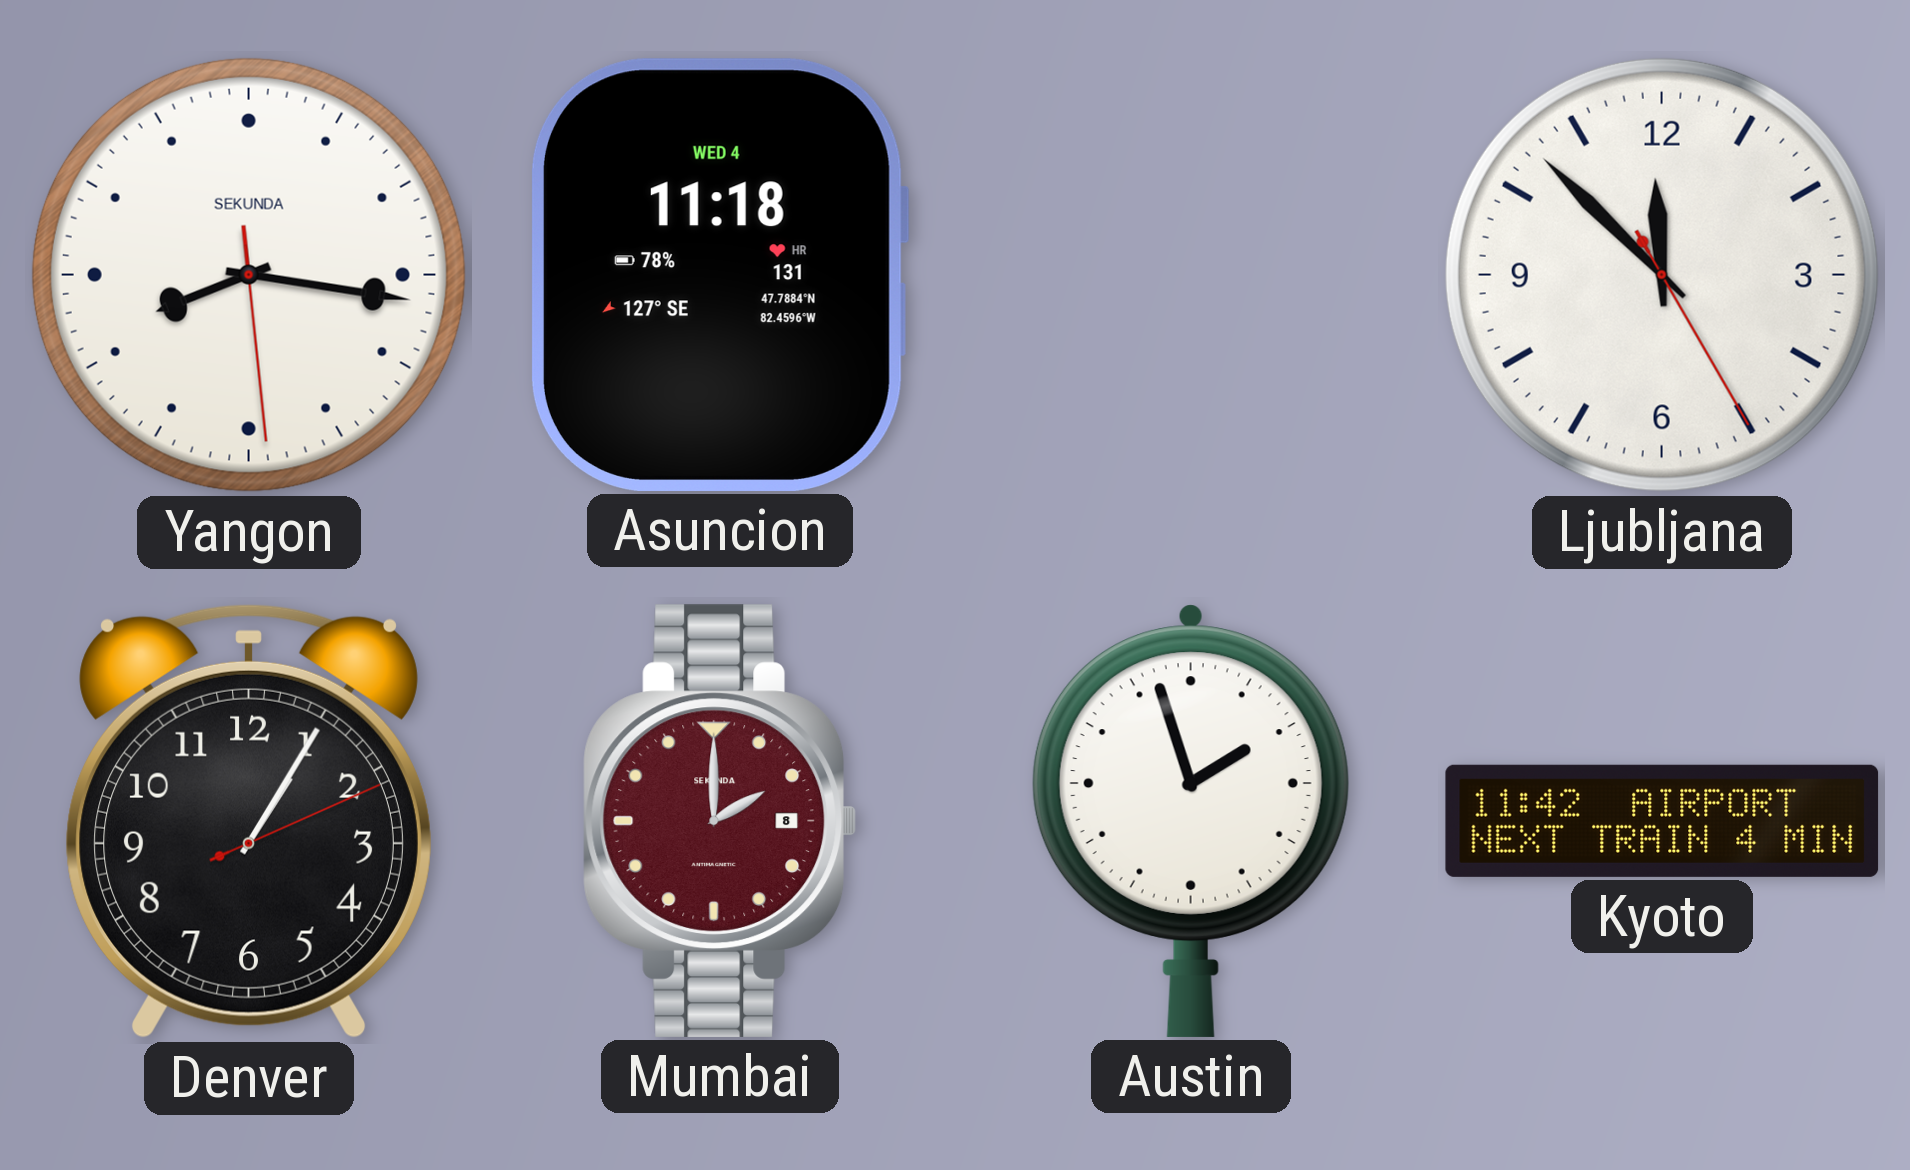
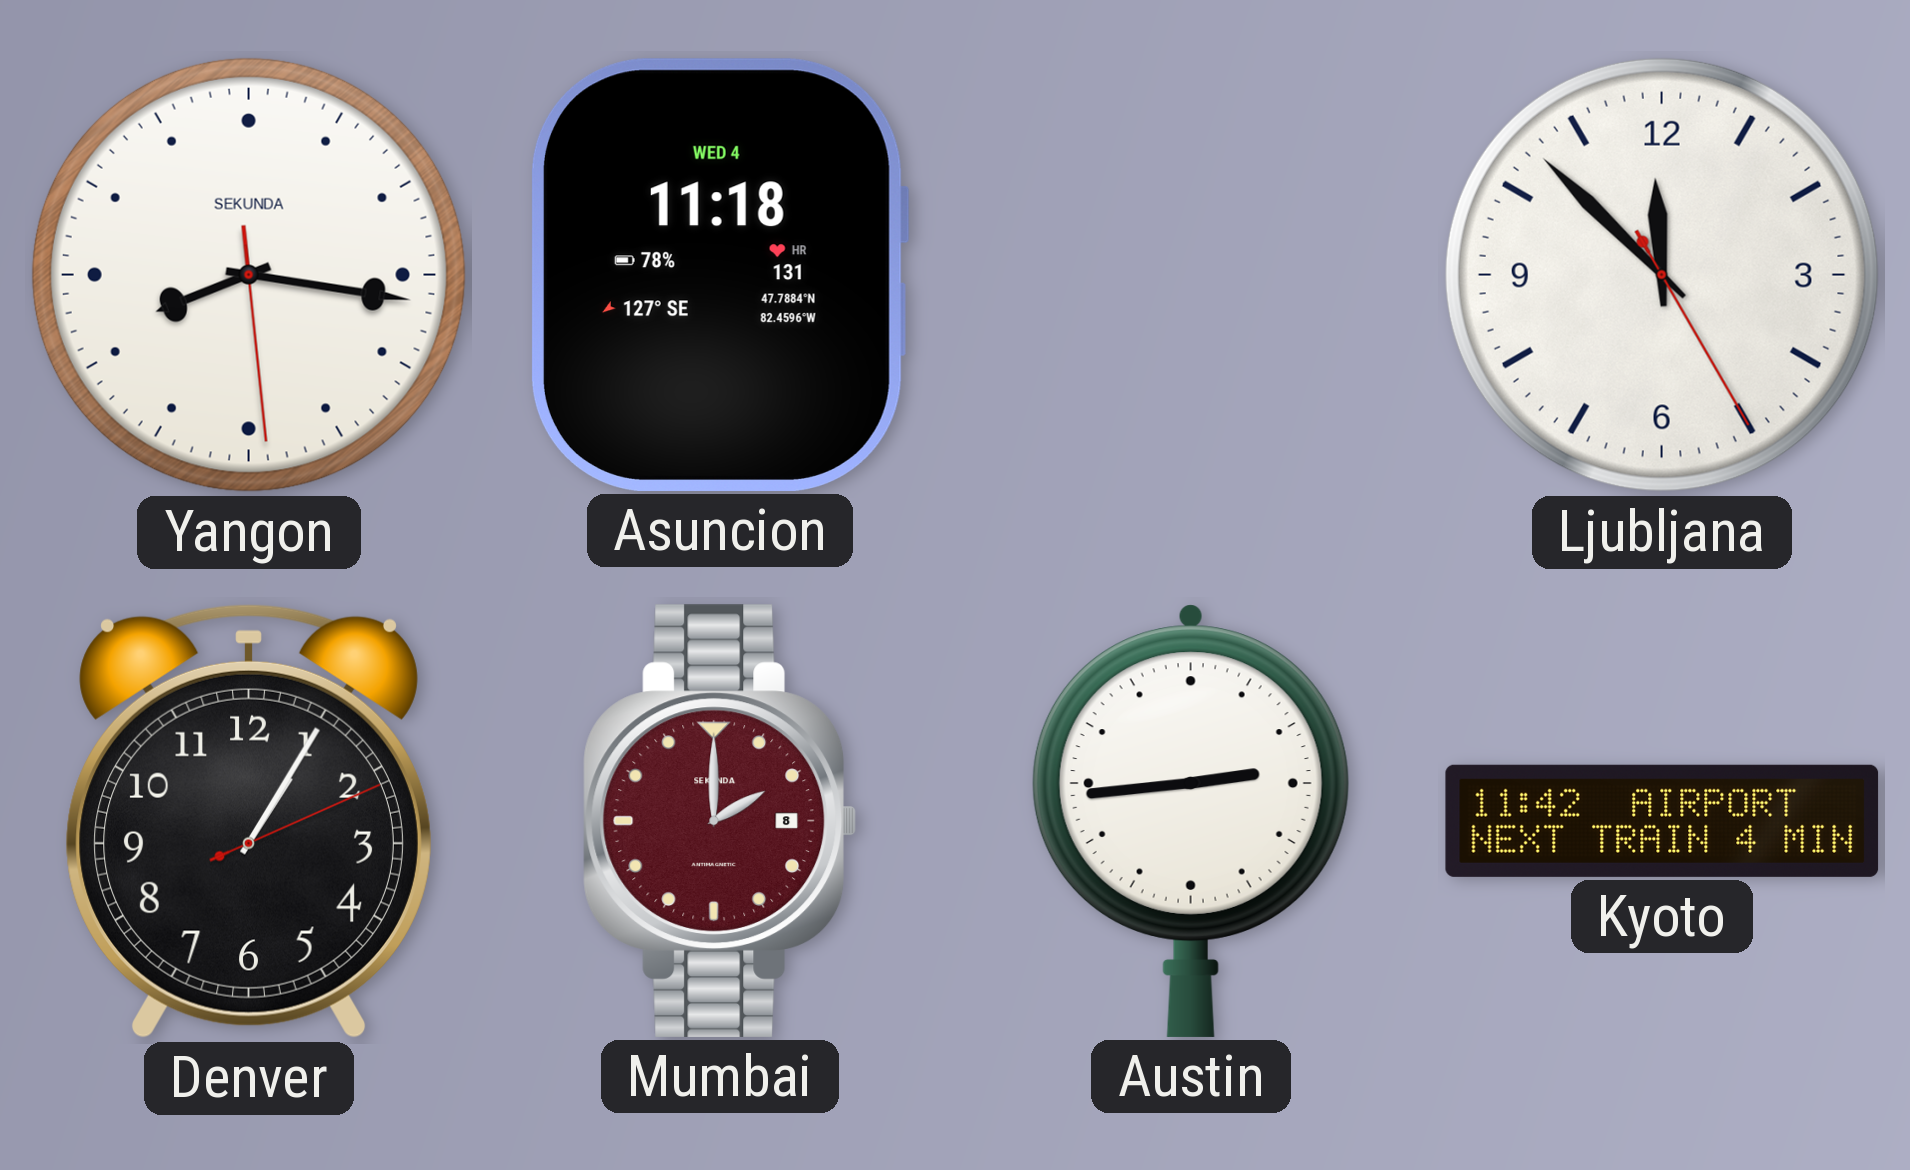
Austin: 1:57 -> 2:44 (1191, 821)
